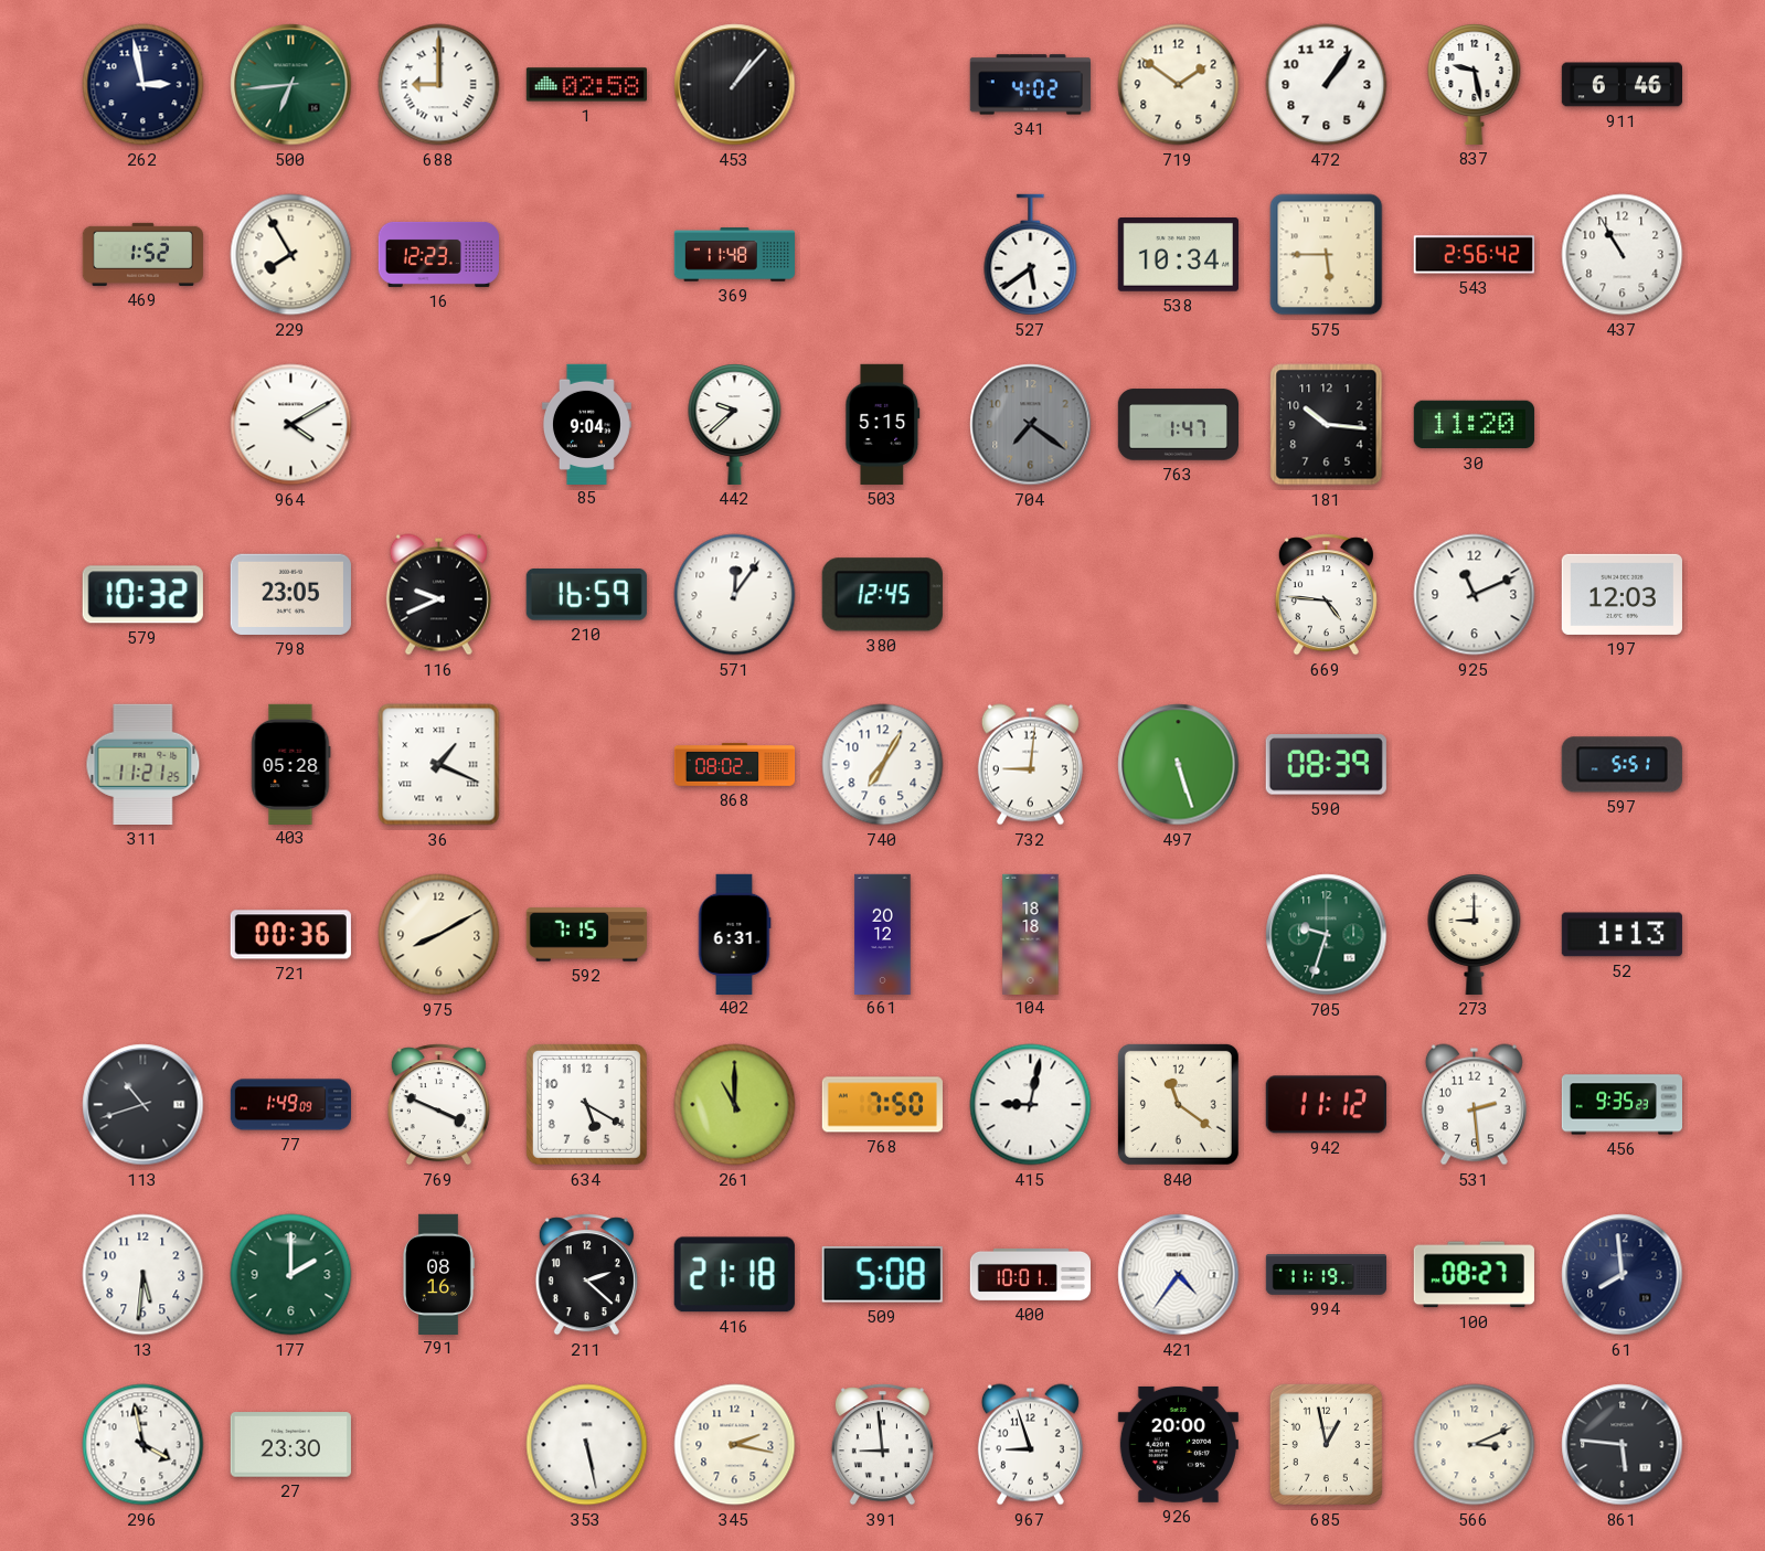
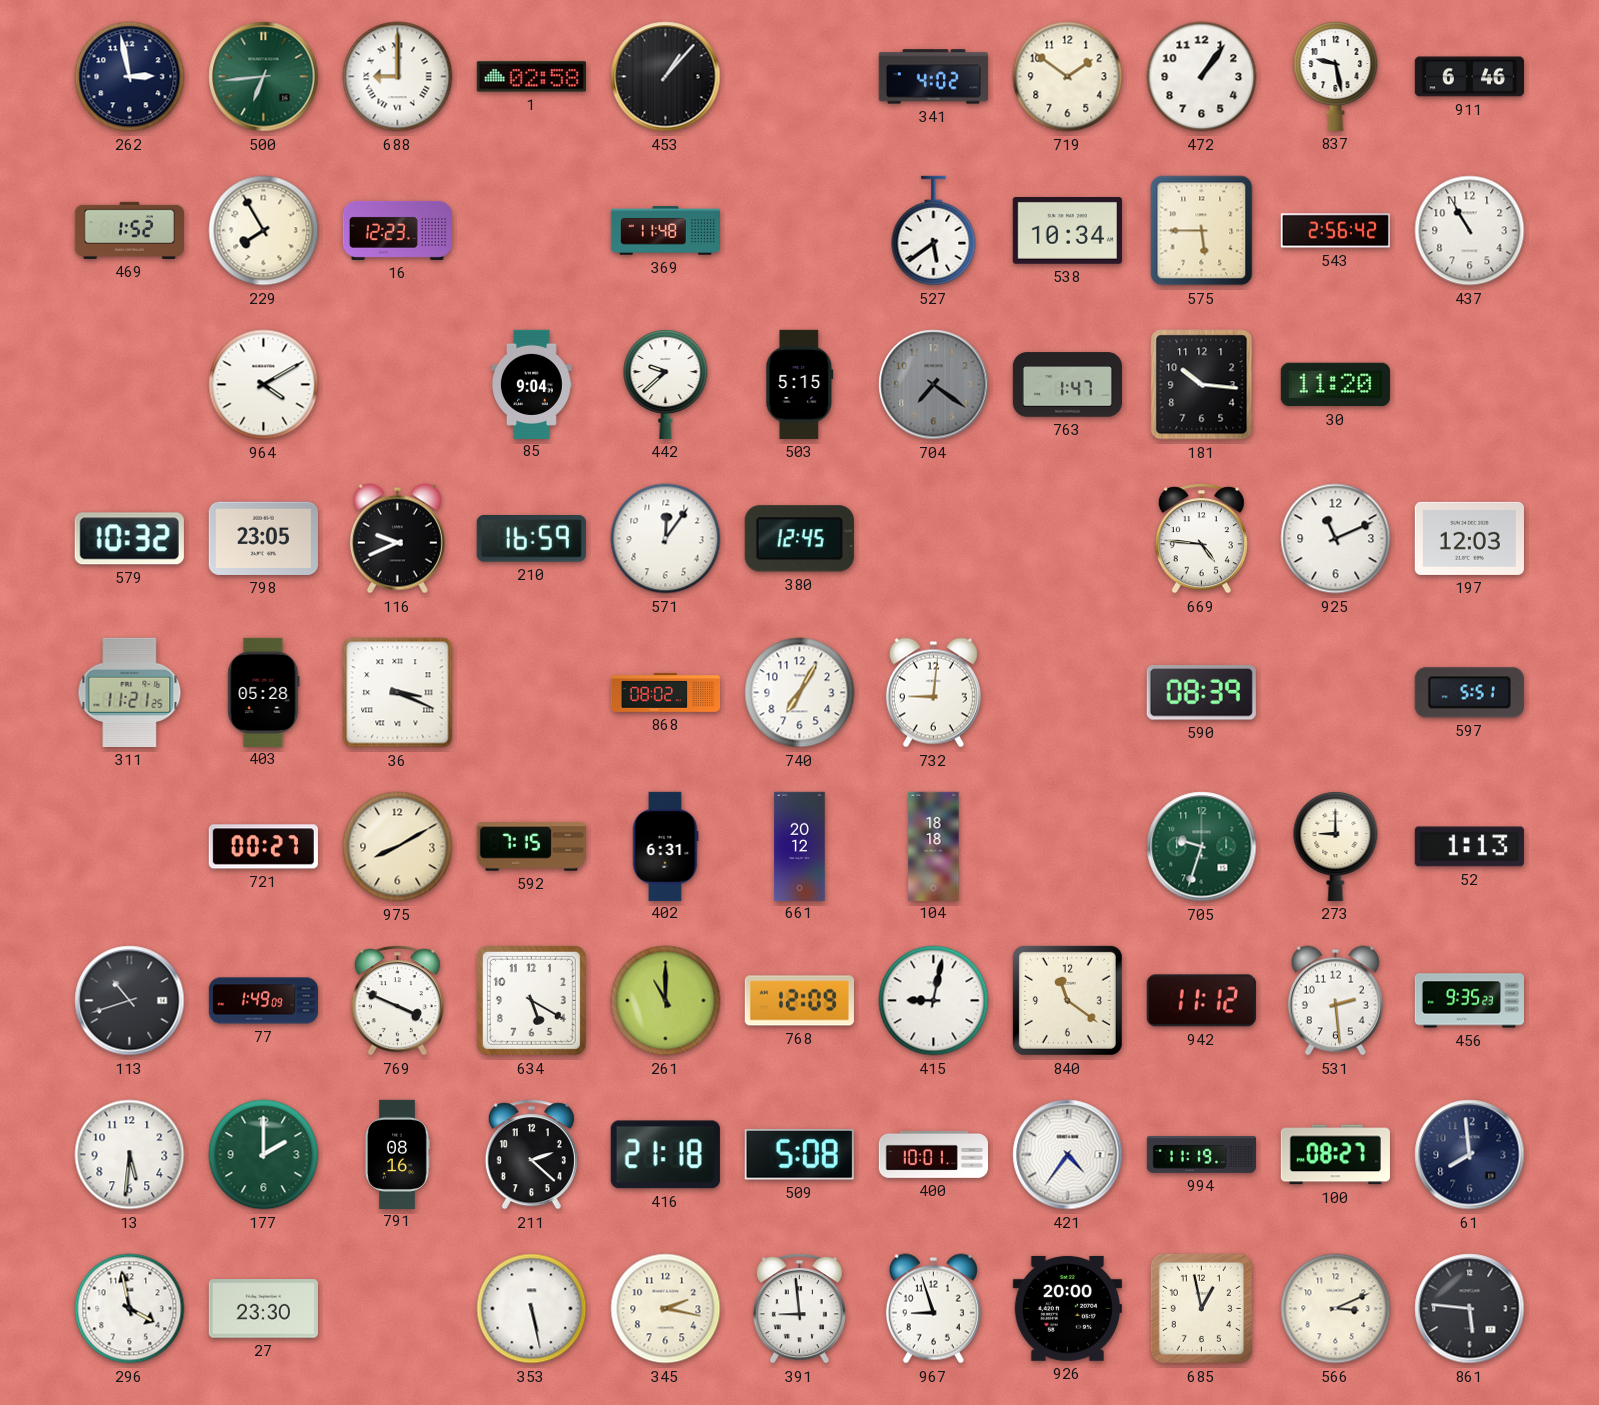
36: 1:19 -> 3:19 (398, 693)
497: 5:27 -> none (1179, 765)
721: 00:36 -> 00:27 (263, 847)
768: 7:50 -> 12:09 (799, 1001)
